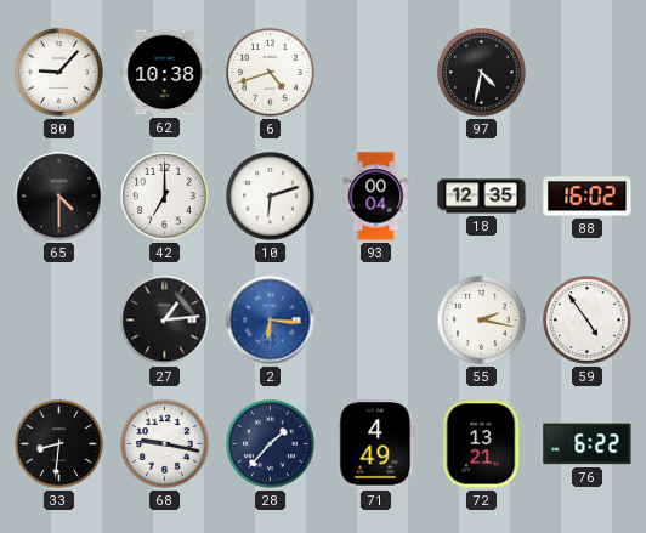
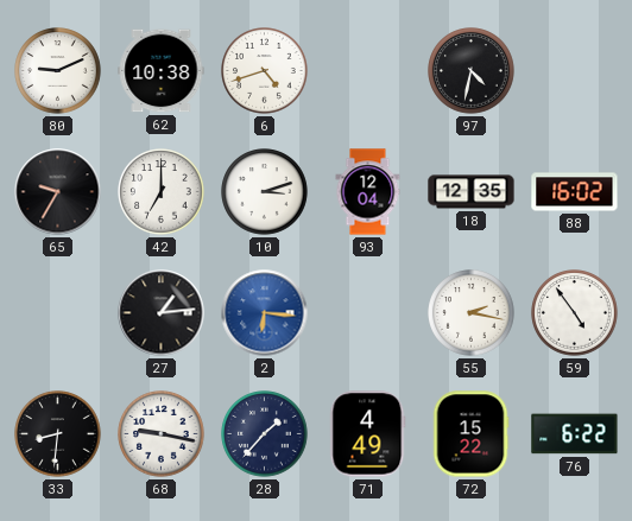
80: 9:07 -> 9:11 (58, 71)
65: 4:30 -> 9:35 (58, 192)
10: 6:12 -> 3:12 (265, 192)
93: 00:04 -> 12:04 (368, 192)
72: 13:21 -> 15:22 (470, 434)
